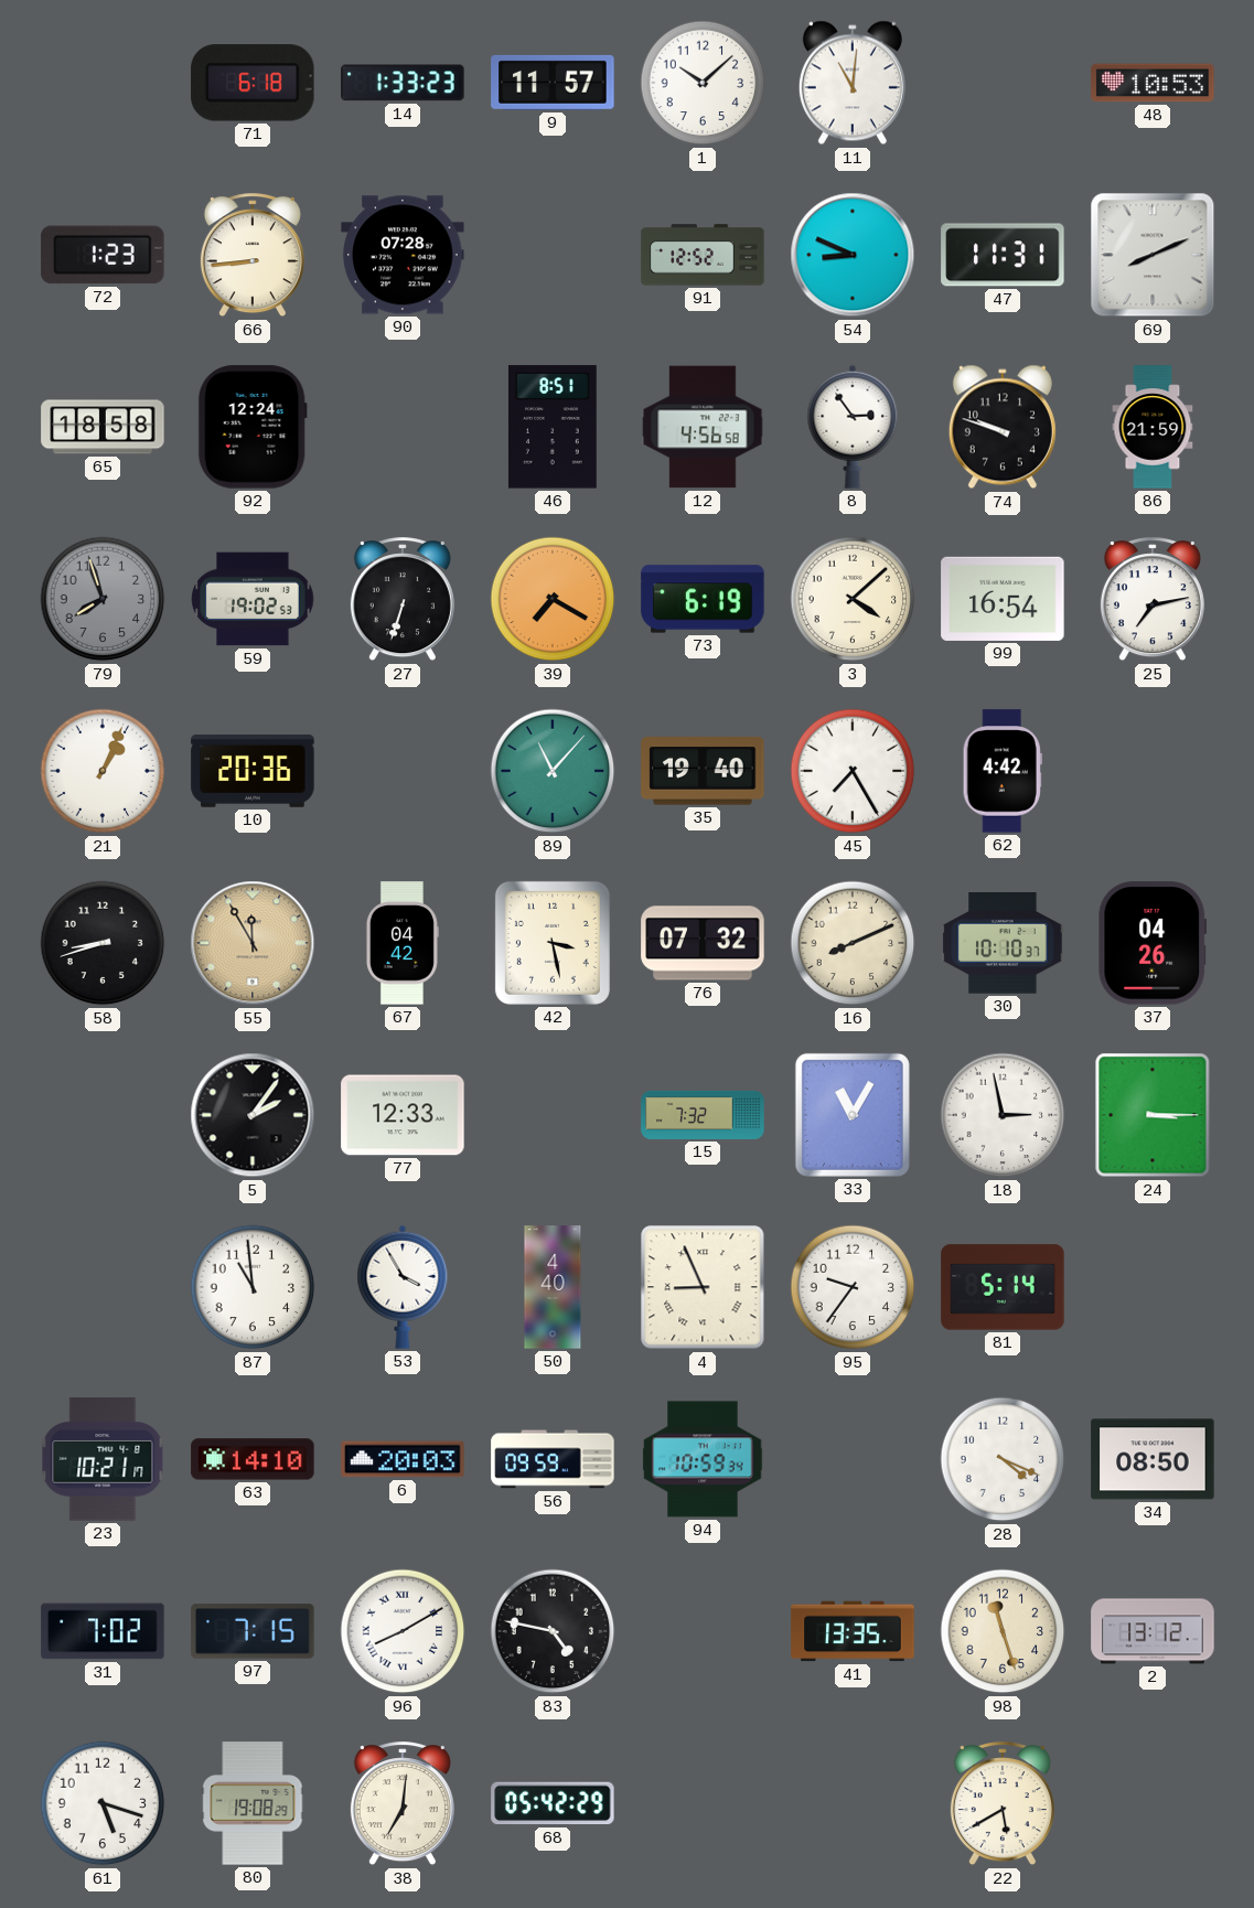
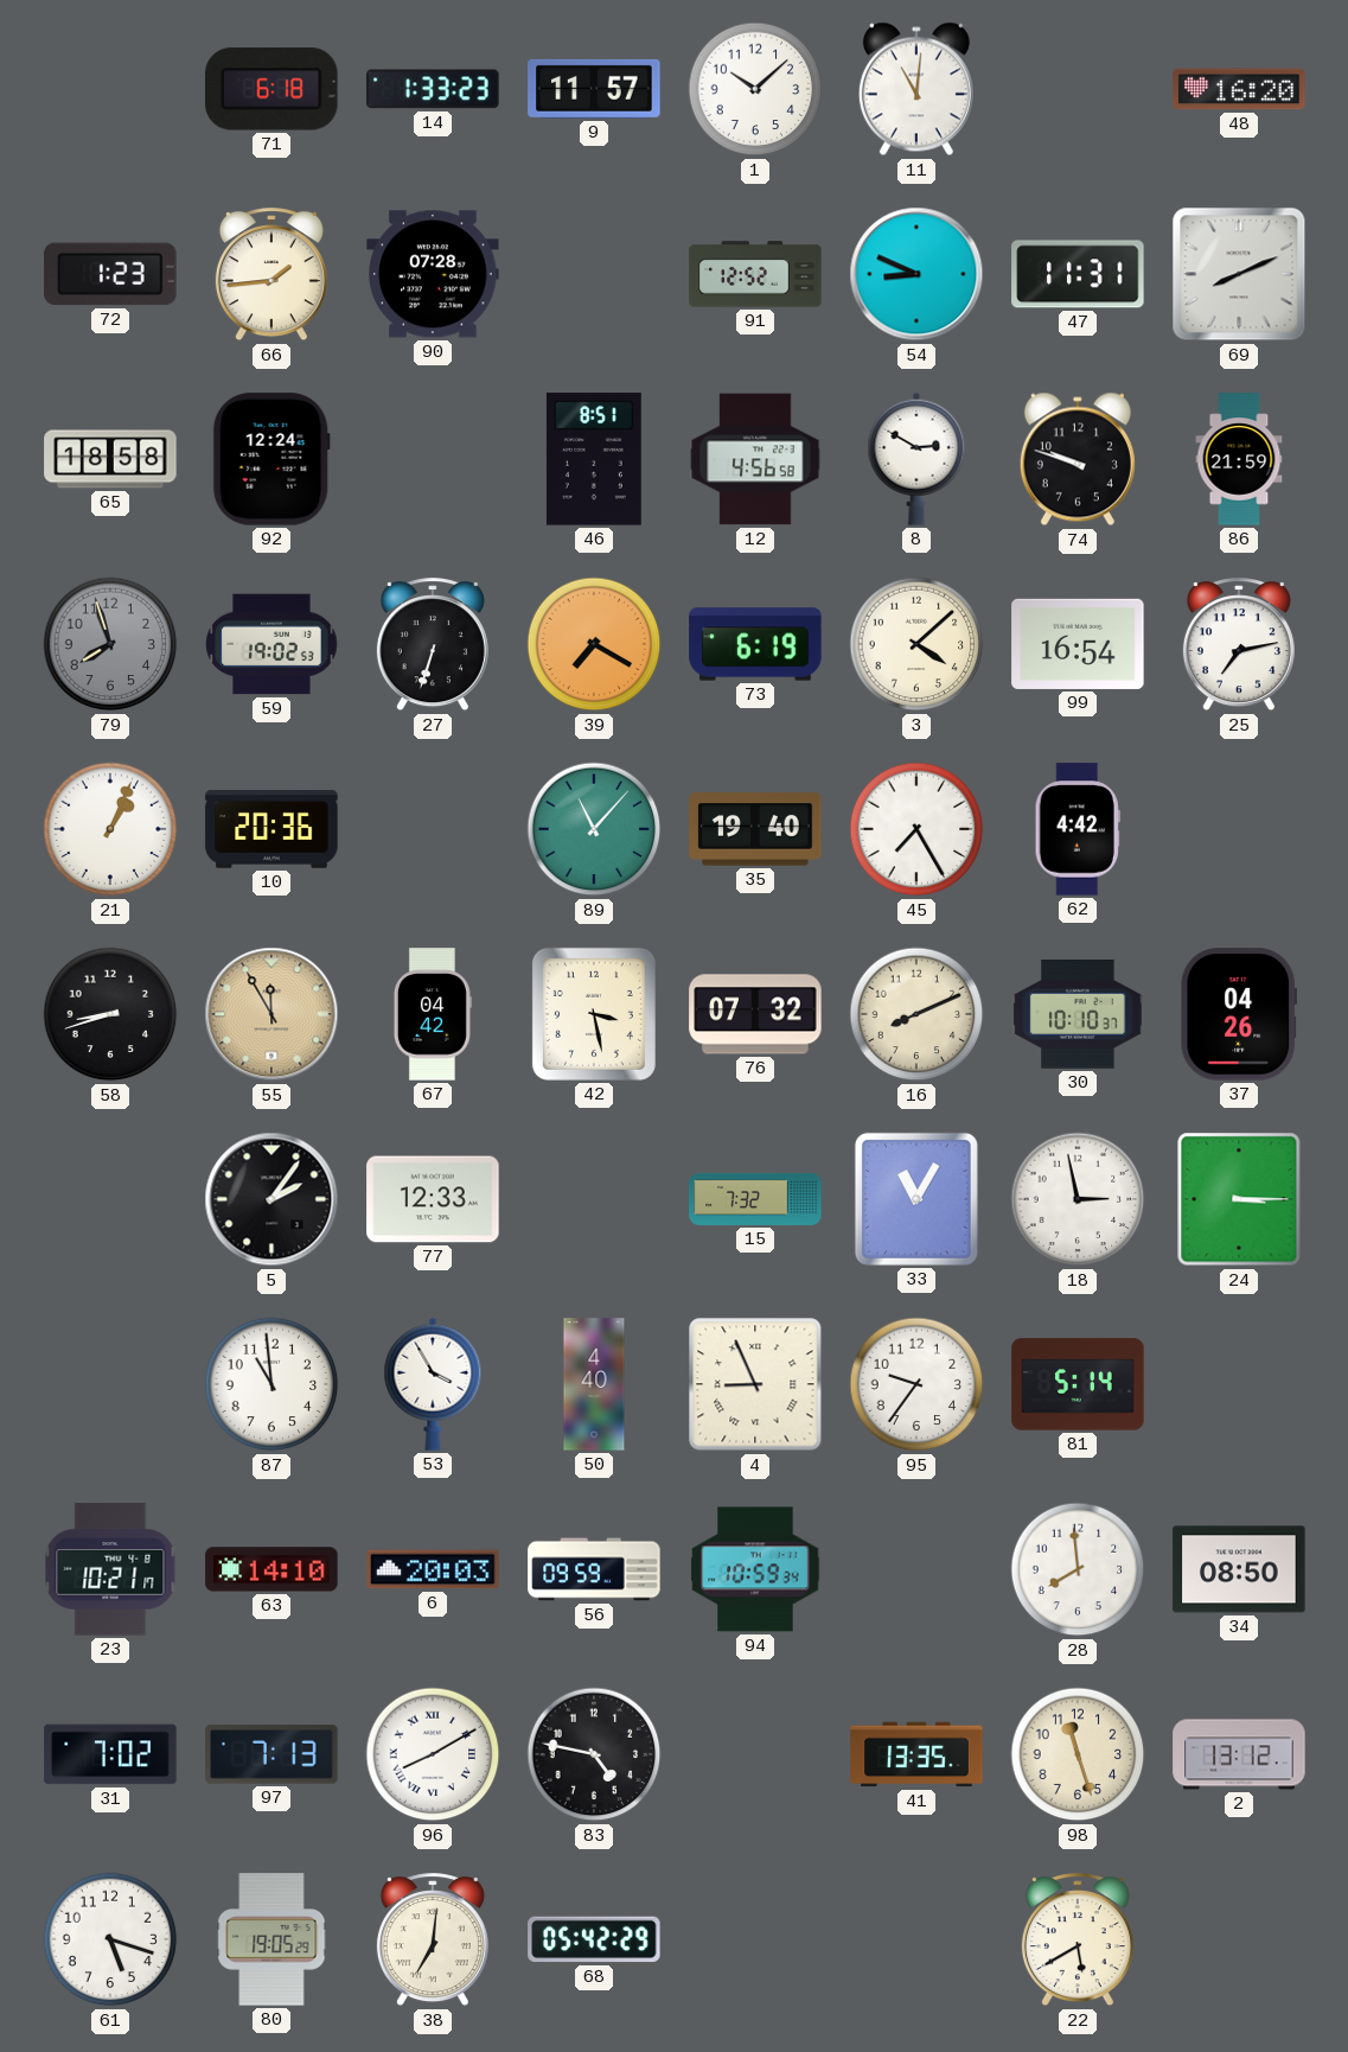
48: 10:53 -> 16:20 (1239, 89)
66: 8:44 -> 1:44 (271, 275)
8: 2:54 -> 2:50 (916, 459)
28: 4:19 -> 7:59 (1078, 1569)
97: 7:15 -> 7:13 (271, 1754)
80: 19:08 -> 19:05 (271, 1939)
